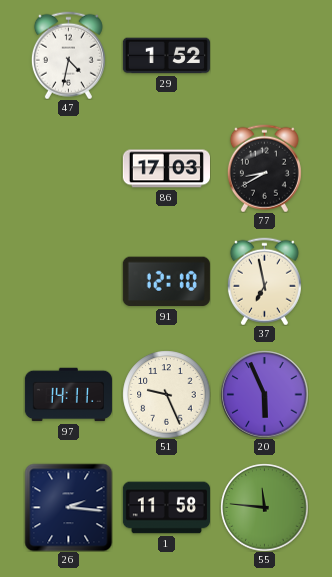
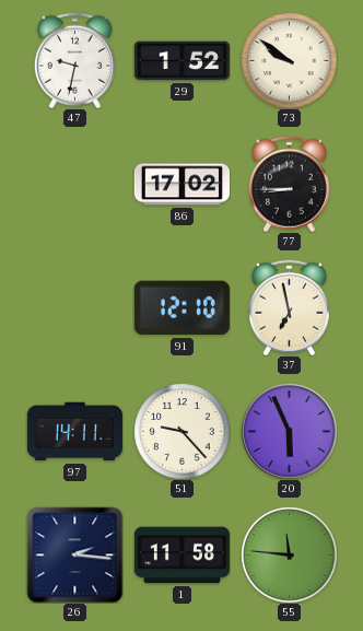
47: 4:32 -> 9:32 (74, 60)
73: none -> 9:51 (289, 60)
86: 17:03 -> 17:02 (181, 185)
77: 8:40 -> 8:45 (289, 184)
51: 9:26 -> 9:23 (181, 431)
